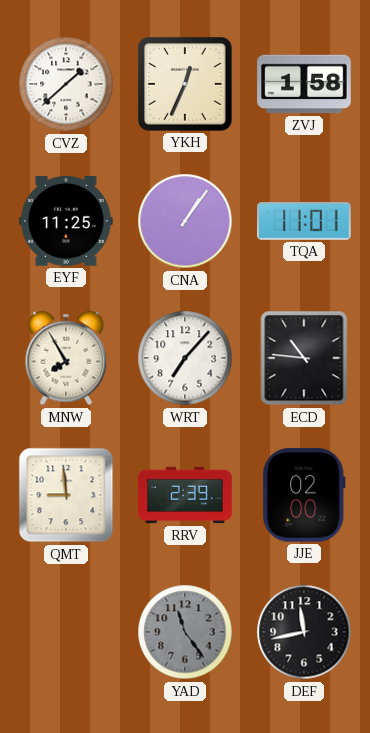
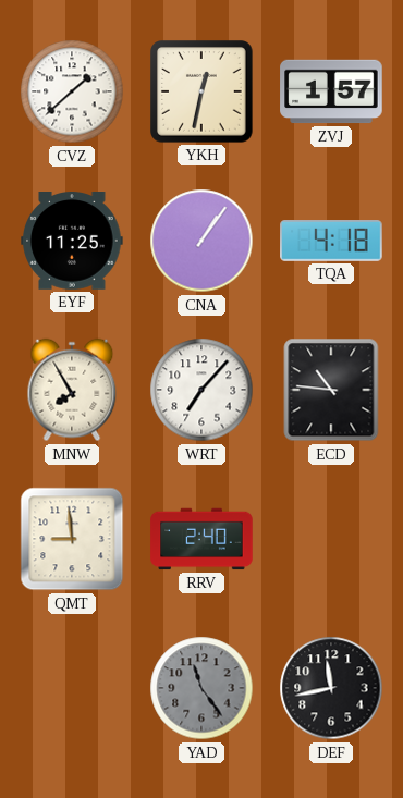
YKH: 12:34 -> 12:32 (201, 91)
ZVJ: 1:58 -> 1:57 (331, 91)
TQA: 11:01 -> 4:18 (331, 242)
RRV: 2:39 -> 2:40 (201, 539)
JJE: 02:00 -> none (304, 495)
